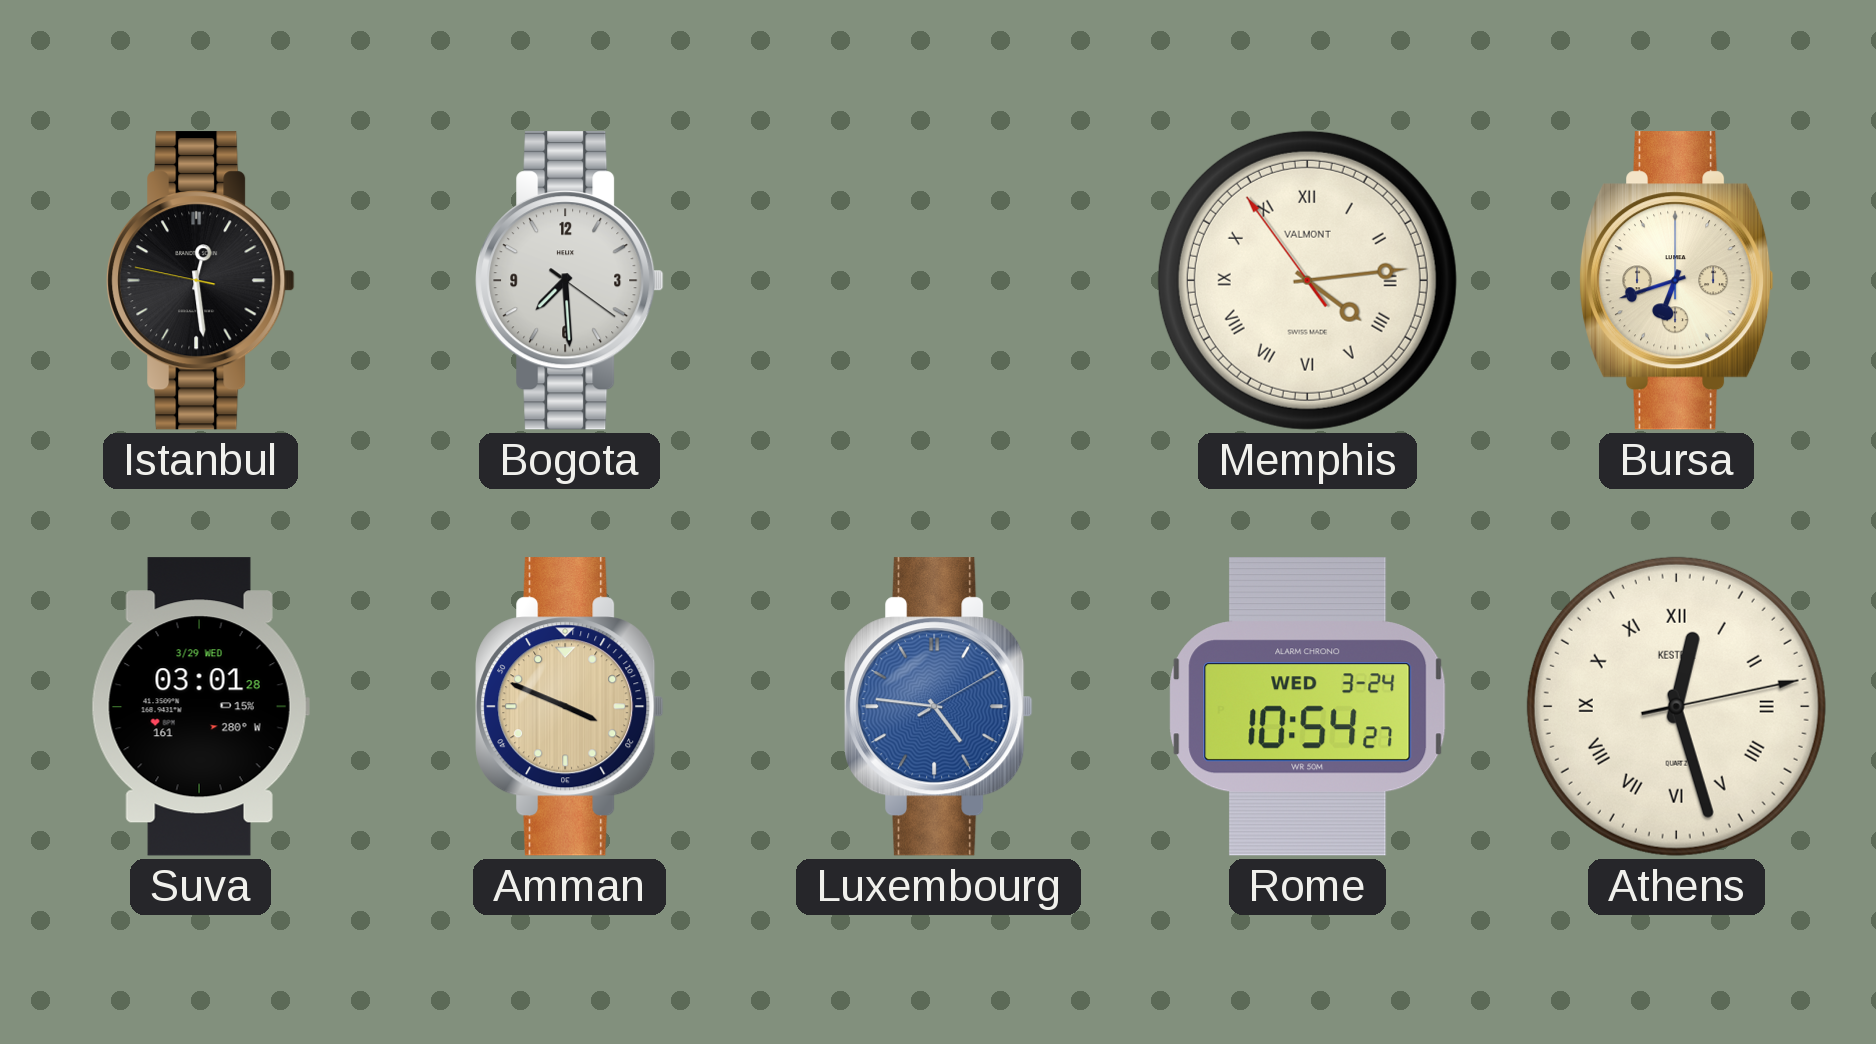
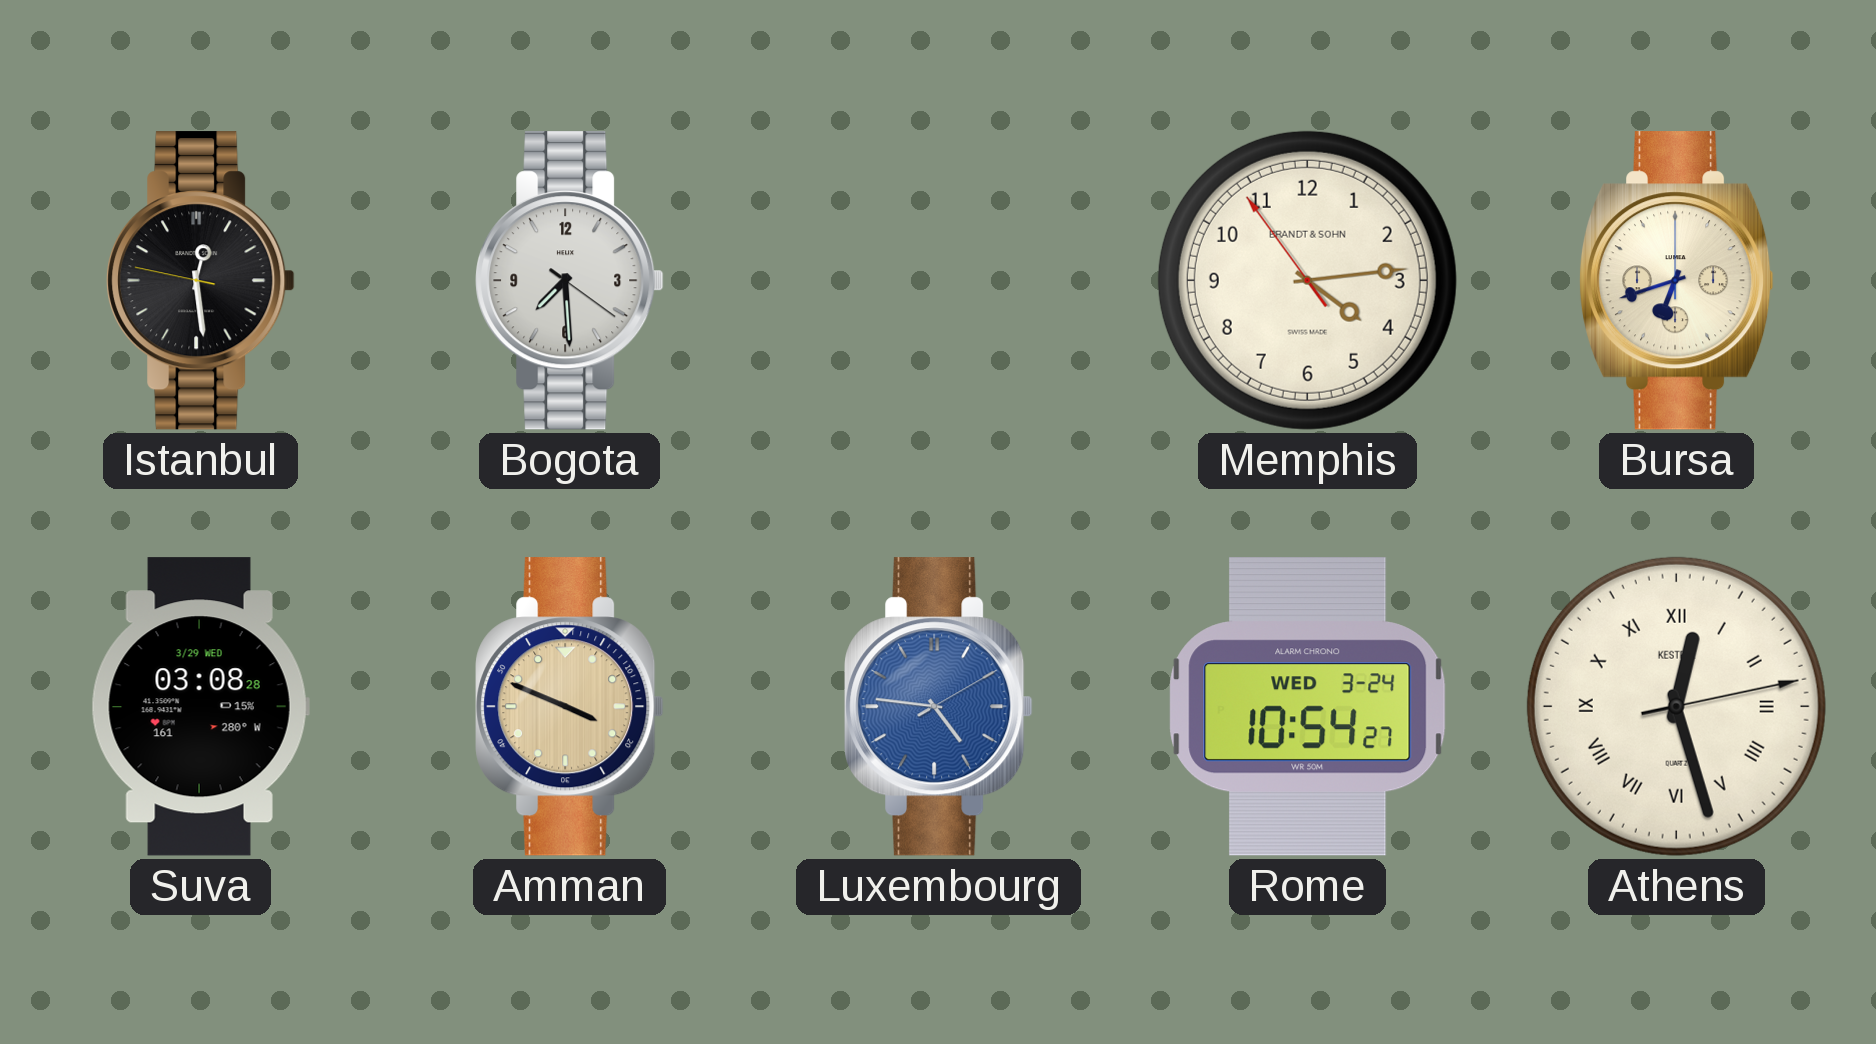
Memphis numerals: Roman -> Arabic (1307, 280)
Memphis brand: VALMONT -> BRANDT & SOHN (1307, 280)
Suva: 03:01 -> 03:08 (200, 707)
